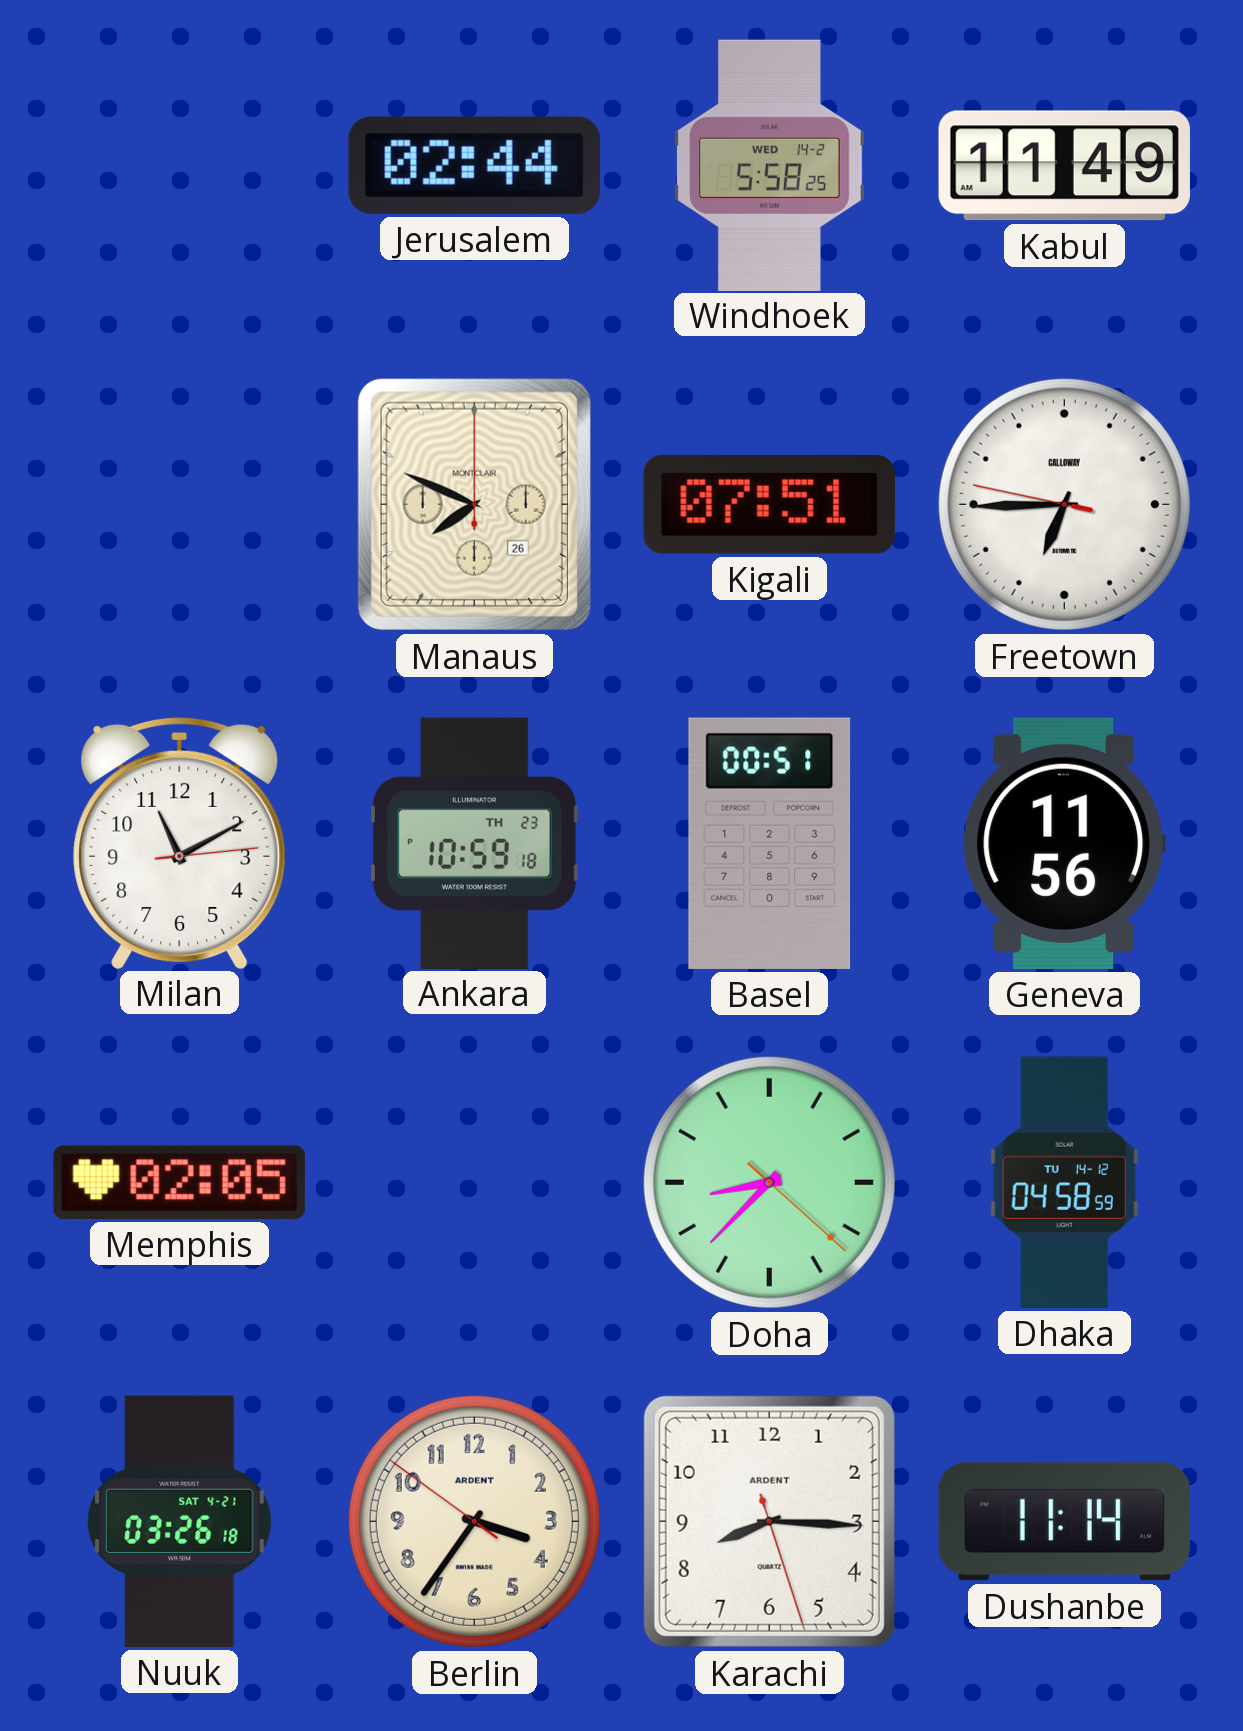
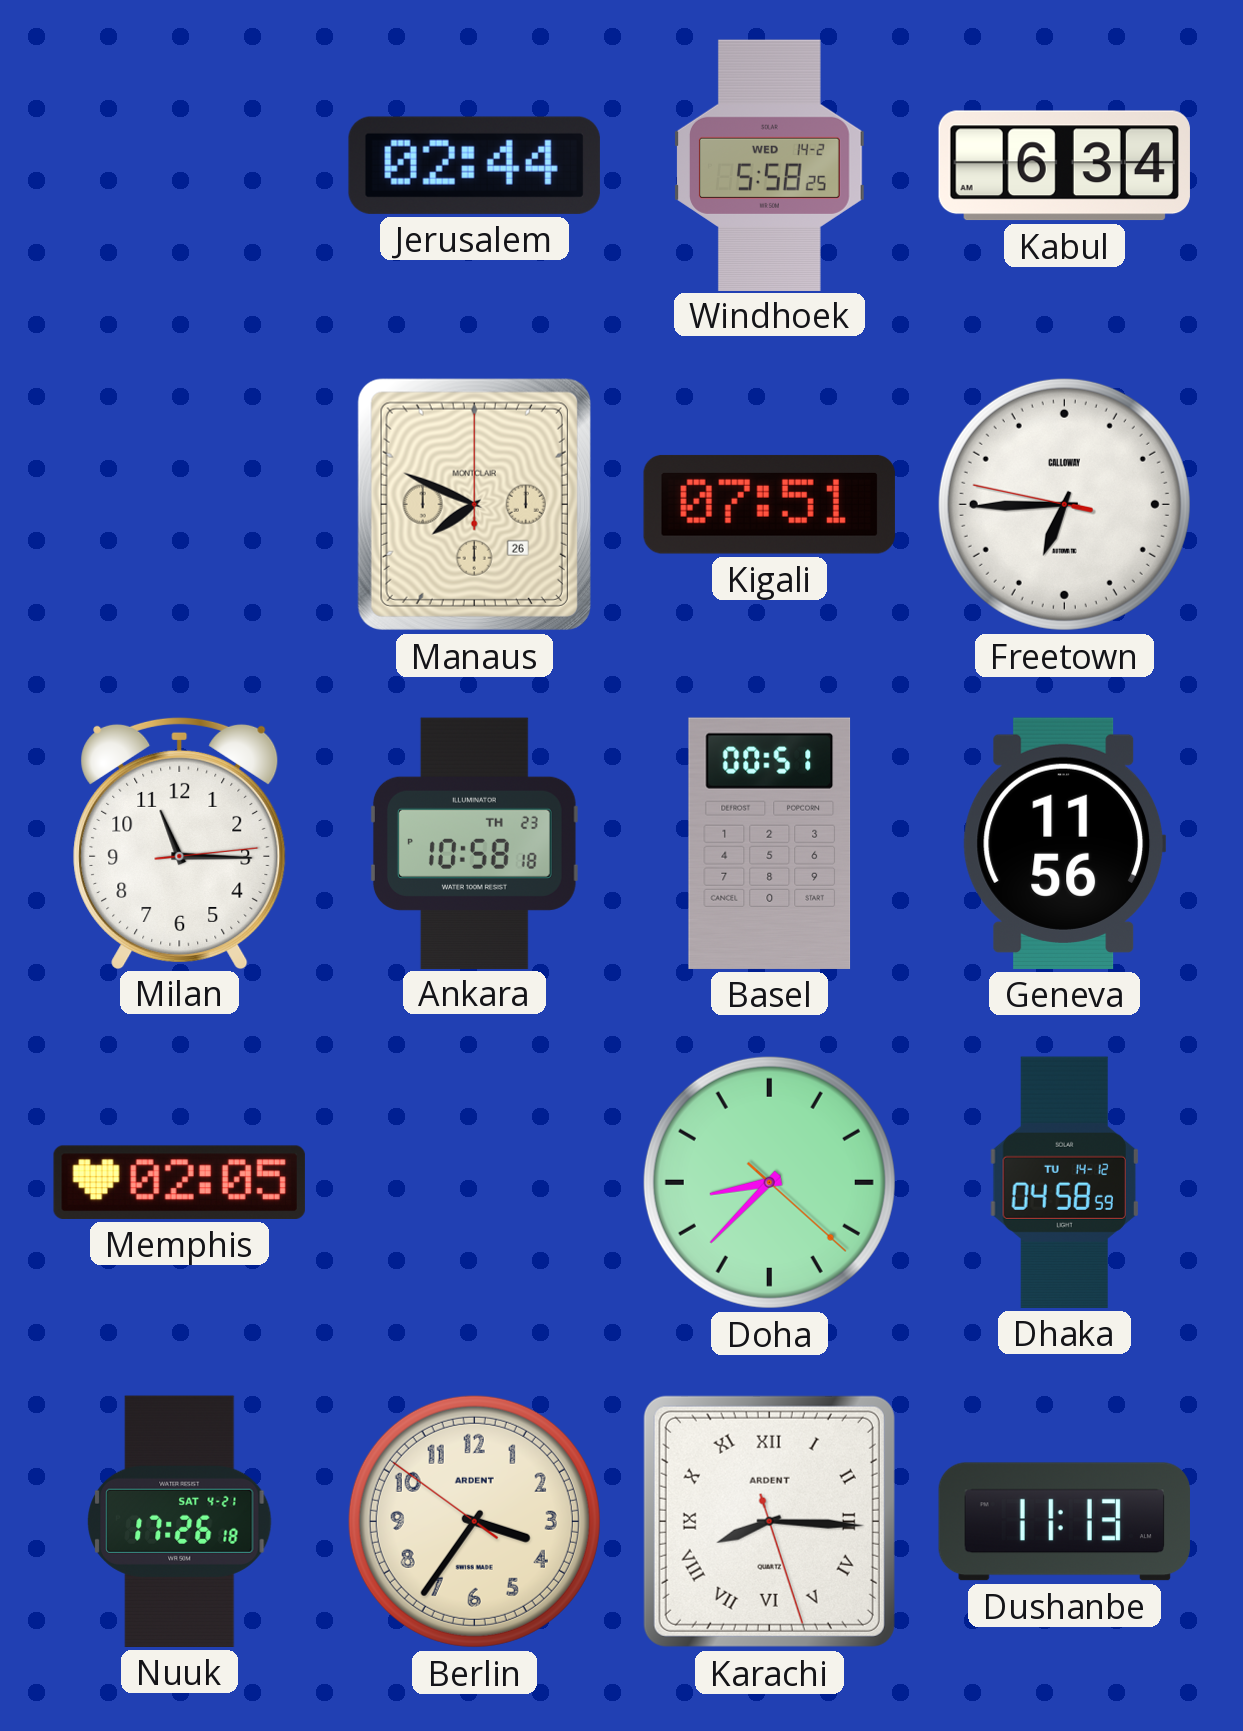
Kabul: 11:49 -> 6:34 (1064, 166)
Milan: 11:10 -> 11:15 (180, 842)
Ankara: 10:59 -> 10:58 (474, 843)
Nuuk: 03:26 -> 17:26 (180, 1521)
Karachi numerals: Arabic -> Roman (769, 1521)
Dushanbe: 11:14 -> 11:13 (1064, 1522)
